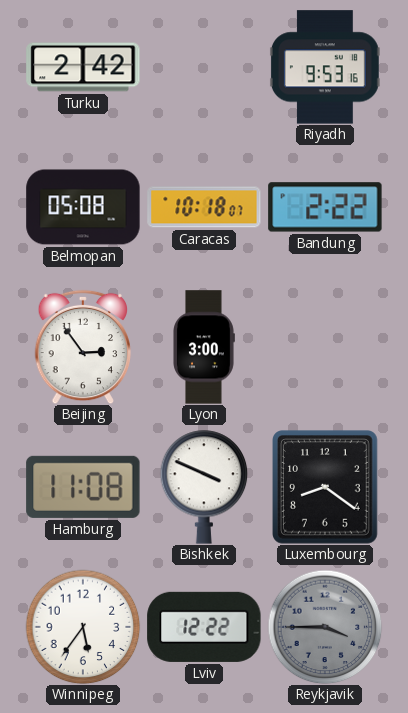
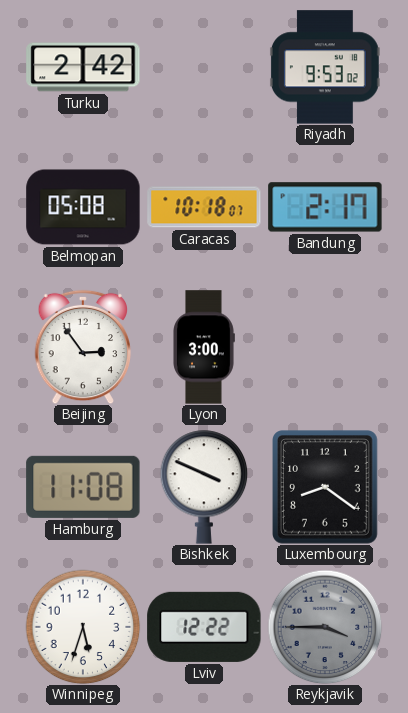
Riyadh: 9:53:16 -> 9:53:02 (325, 67)
Bandung: 2:22 -> 2:17 (325, 207)
Winnipeg: 5:36 -> 5:33 (83, 627)
